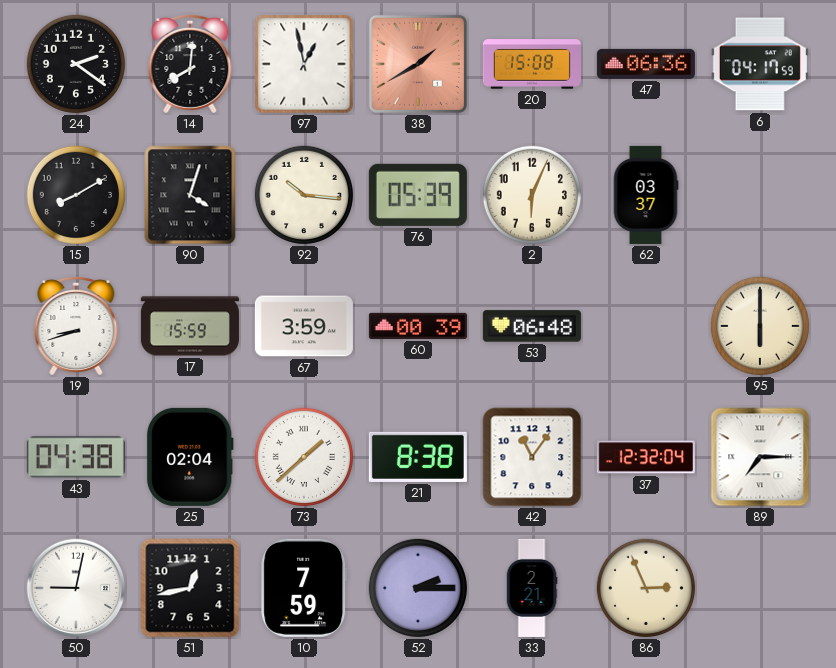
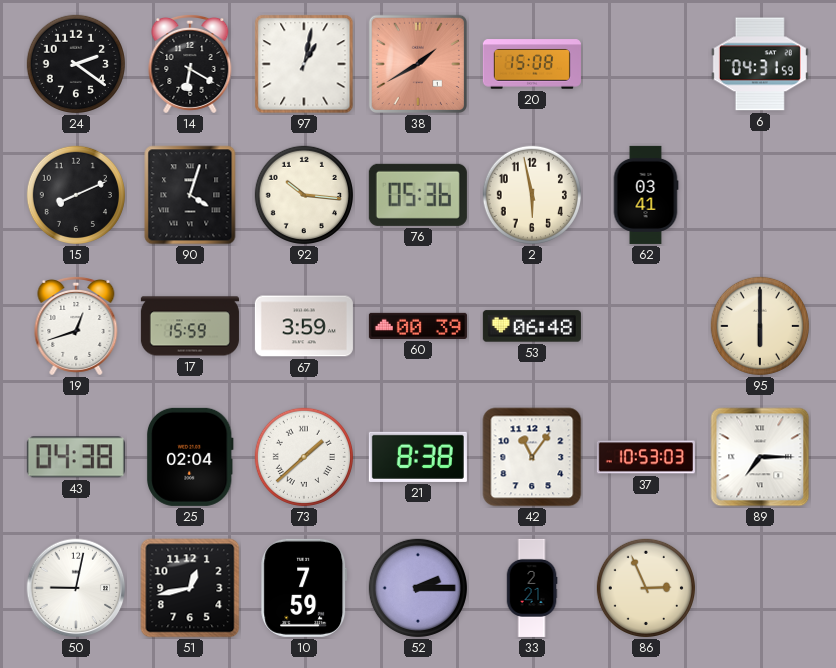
14: 8:01 -> 6:20 (190, 65)
97: 12:58 -> 1:02 (304, 64)
47: 06:36 -> none (646, 64)
6: 04:17 -> 04:31 (760, 64)
15: 8:10 -> 8:11 (76, 195)
76: 05:39 -> 05:36 (418, 195)
2: 6:04 -> 5:58 (532, 195)
62: 03:37 -> 03:41 (646, 195)
19: 8:42 -> 12:42 (76, 327)
37: 12:32 -> 10:53 (646, 457)
